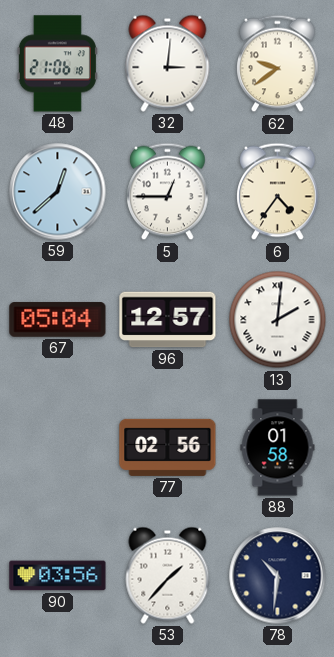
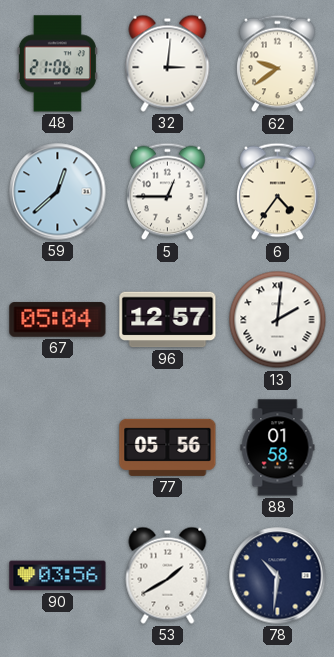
77: 02:56 -> 05:56 (168, 447)
53: 1:37 -> 1:40 (168, 575)
